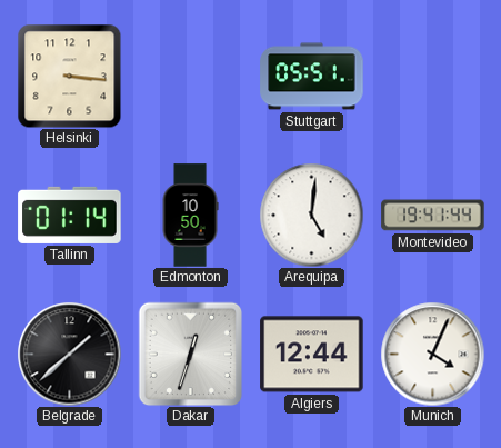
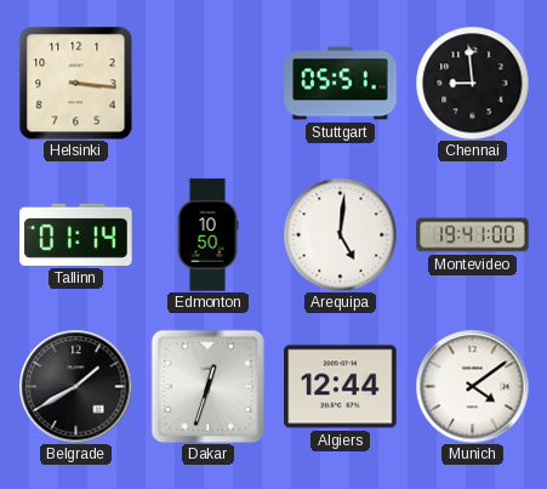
Chennai: none -> 8:59 (472, 83)
Montevideo: 19:41:44 -> 19:41:00 (473, 235)
Belgrade: 1:38 -> 1:40 (75, 386)
Munich: 4:04 -> 4:09 (472, 386)
